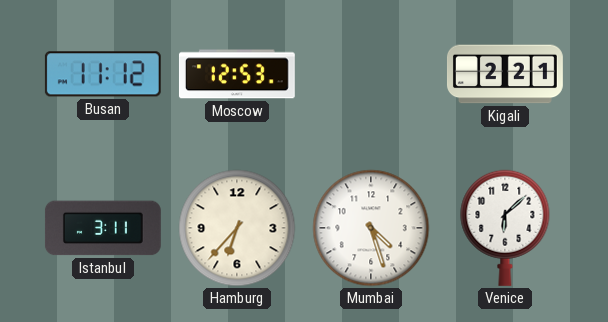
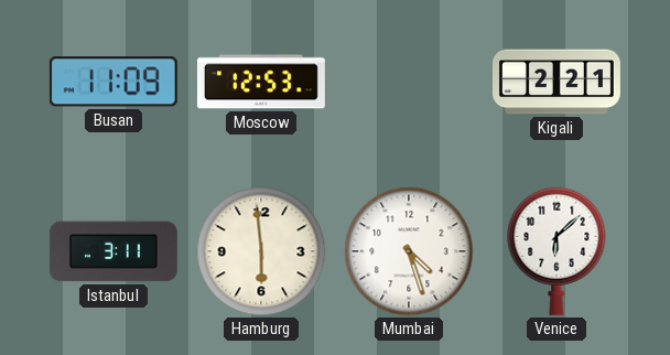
Busan: 11:12 -> 11:09 (114, 82)
Hamburg: 6:37 -> 5:59 (261, 251)
